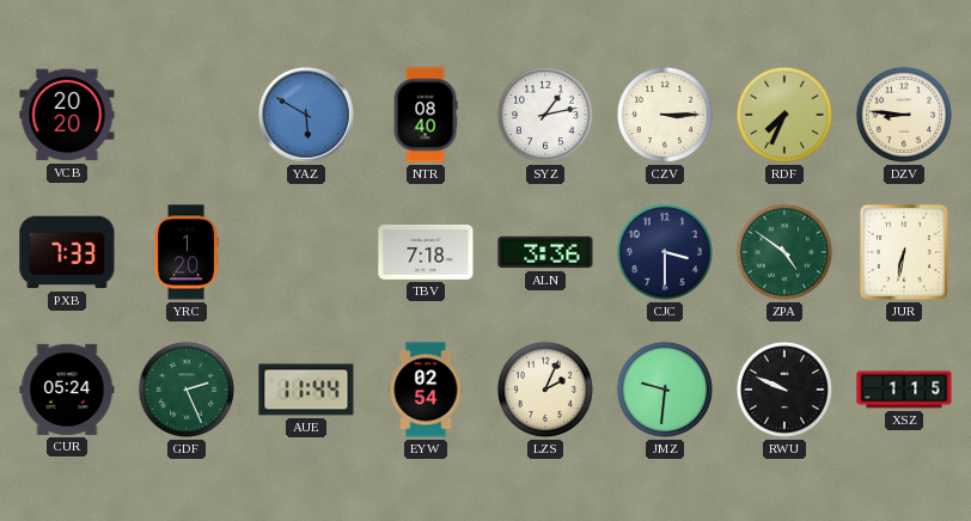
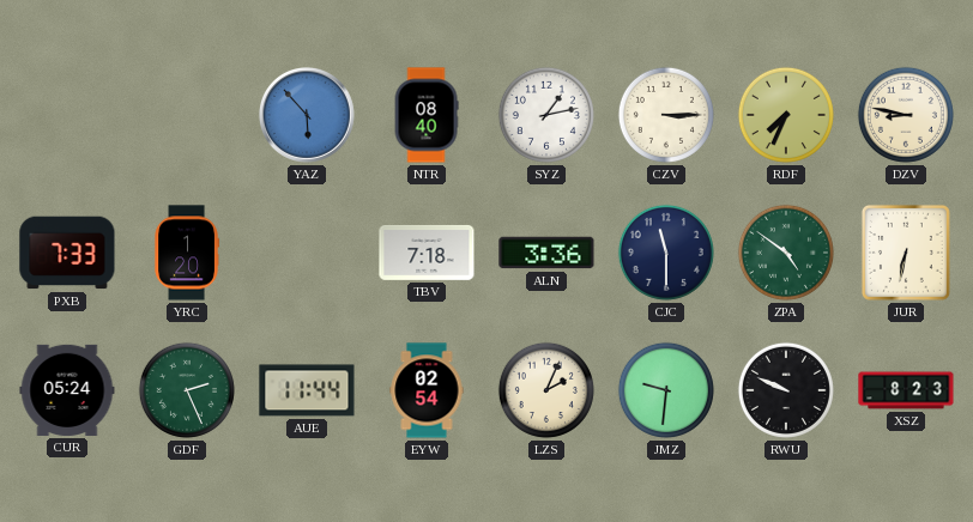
VCB: 20:20 -> none (67, 115)
YAZ: 5:50 -> 5:53 (308, 116)
DZV: 8:46 -> 8:47 (906, 115)
CJC: 3:30 -> 11:30 (666, 253)
XSZ: 1:15 -> 8:23 (906, 390)
